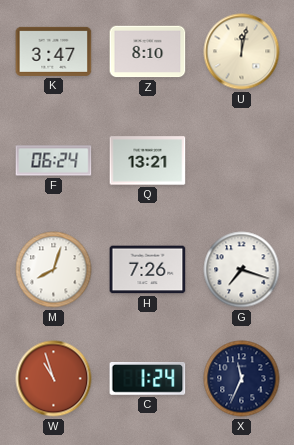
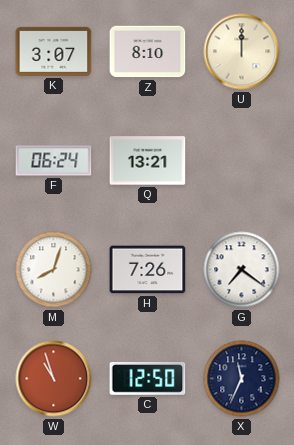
K: 3:47 -> 3:07 (54, 51)
U: 12:02 -> 12:00 (242, 52)
G: 7:18 -> 7:21 (242, 270)
C: 1:24 -> 12:50 (148, 379)
